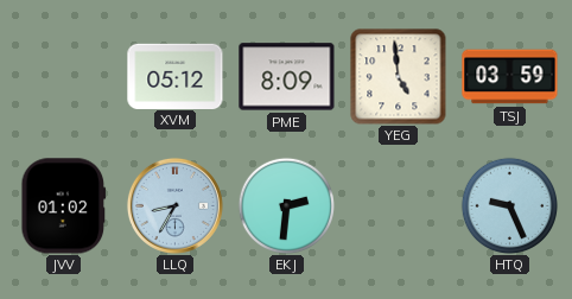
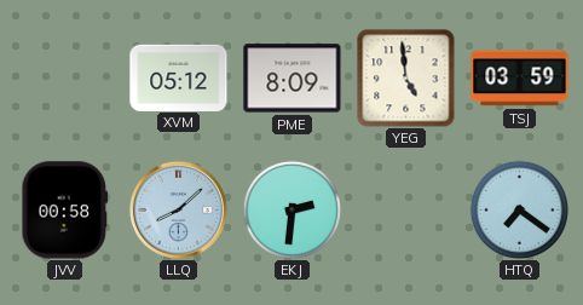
JVV: 01:02 -> 00:58 (65, 211)
LLQ: 8:35 -> 8:08 (178, 209)
HTQ: 9:26 -> 7:21 (519, 209)
